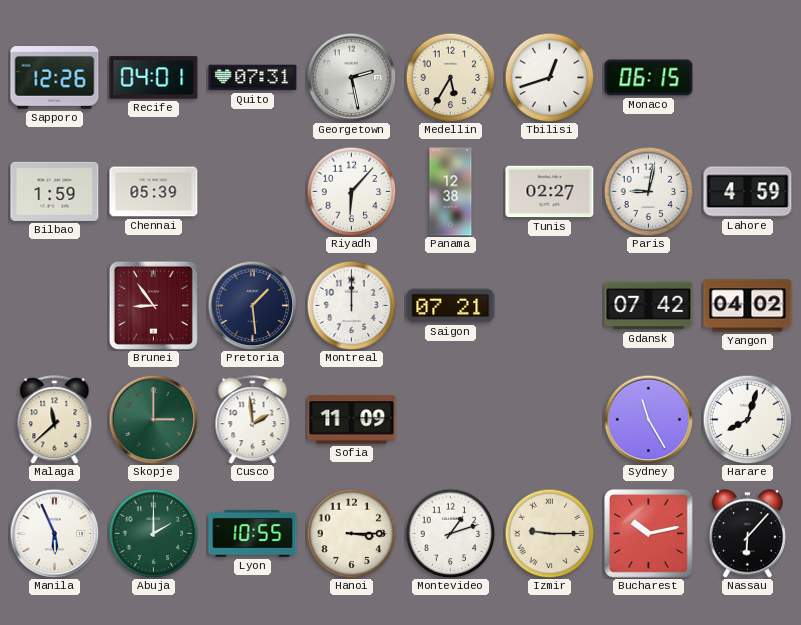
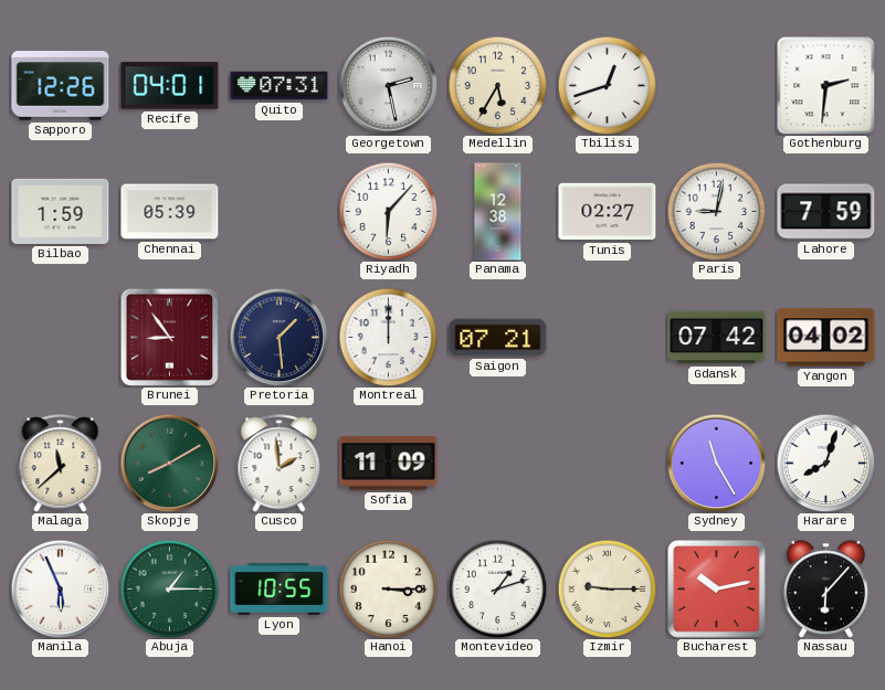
Monaco: 06:15 -> none (649, 78)
Gothenburg: none -> 2:31 (825, 86)
Lahore: 4:59 -> 7:59 (826, 212)
Skopje: 3:00 -> 8:10 (169, 463)
Abuja: 2:00 -> 1:15 (169, 588)
